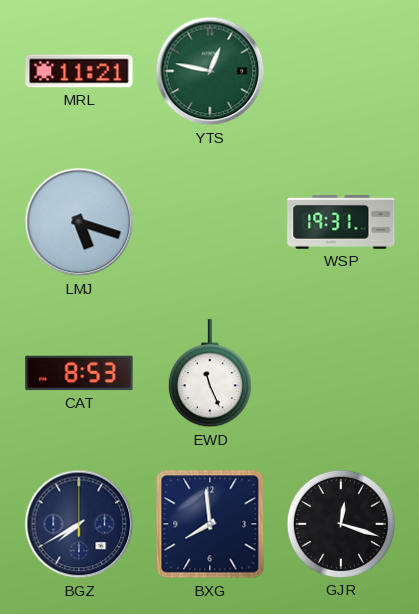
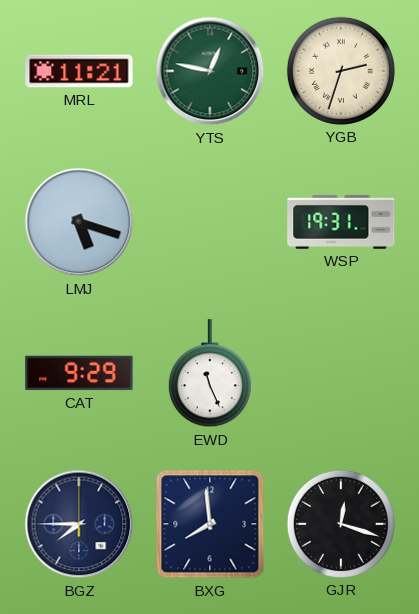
YGB: none -> 2:33 (341, 71)
CAT: 8:53 -> 9:29 (79, 373)
BGZ: 7:40 -> 7:45 (79, 524)
